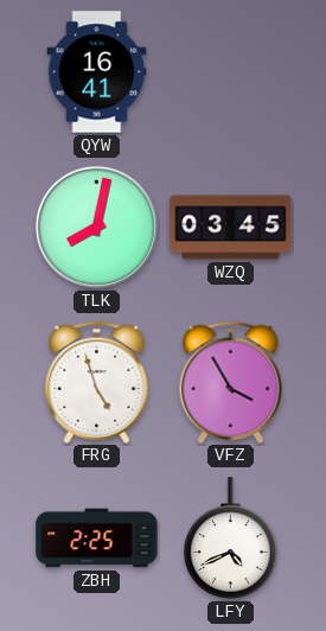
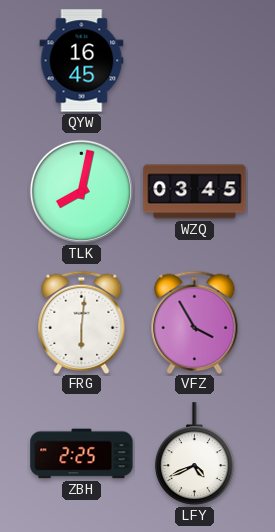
QYW: 16:41 -> 16:45 (82, 61)
FRG: 4:57 -> 6:01 (82, 322)
